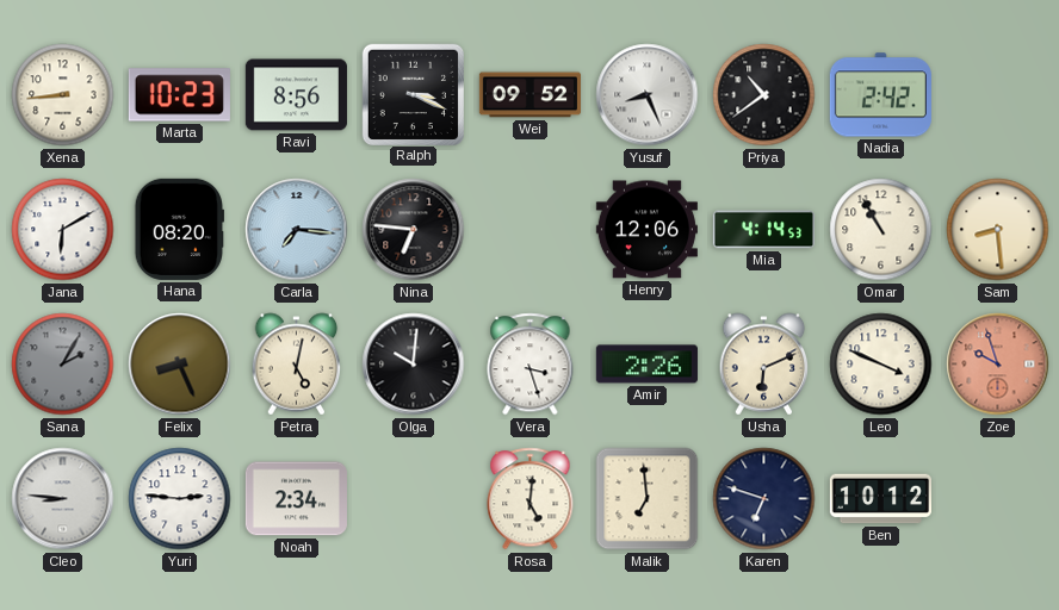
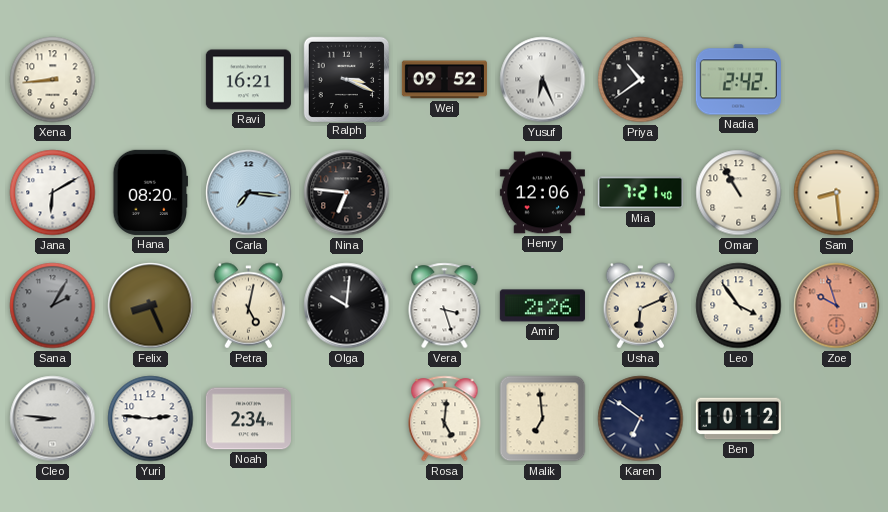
Marta: 10:23 -> none (179, 95)
Ravi: 8:56 -> 16:21 (248, 80)
Yusuf: 8:26 -> 6:26 (543, 80)
Mia: 4:14 -> 7:21 (640, 193)
Leo: 3:49 -> 3:54 (739, 306)
Karen: 6:48 -> 6:51 (641, 419)
